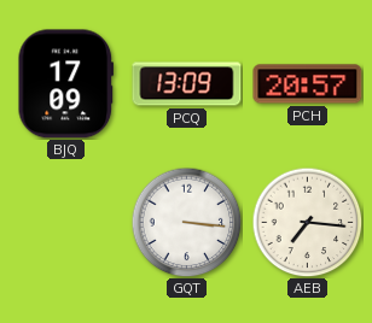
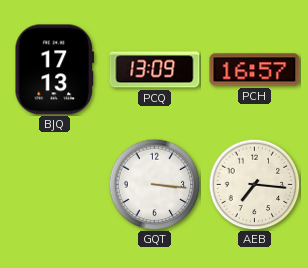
BJQ: 17:09 -> 17:13 (54, 70)
PCH: 20:57 -> 16:57 (255, 70)
